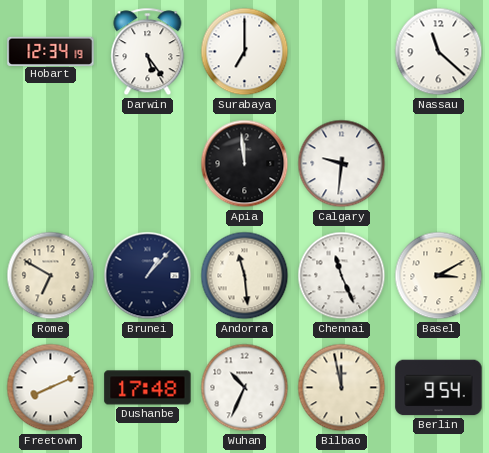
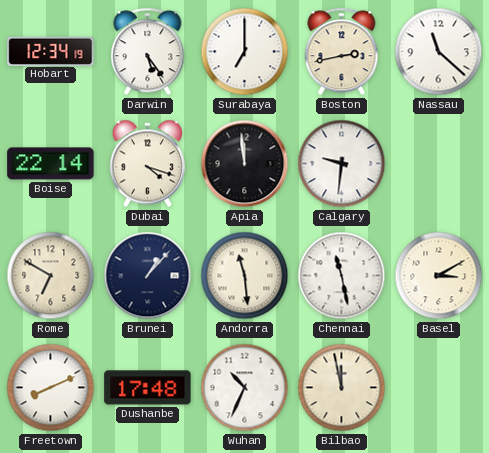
Boston: none -> 2:43 (342, 52)
Boise: none -> 22:14 (51, 164)
Dubai: none -> 4:18 (147, 164)
Chennai: 11:26 -> 11:28 (342, 276)
Berlin: 9:54 -> none (439, 388)
